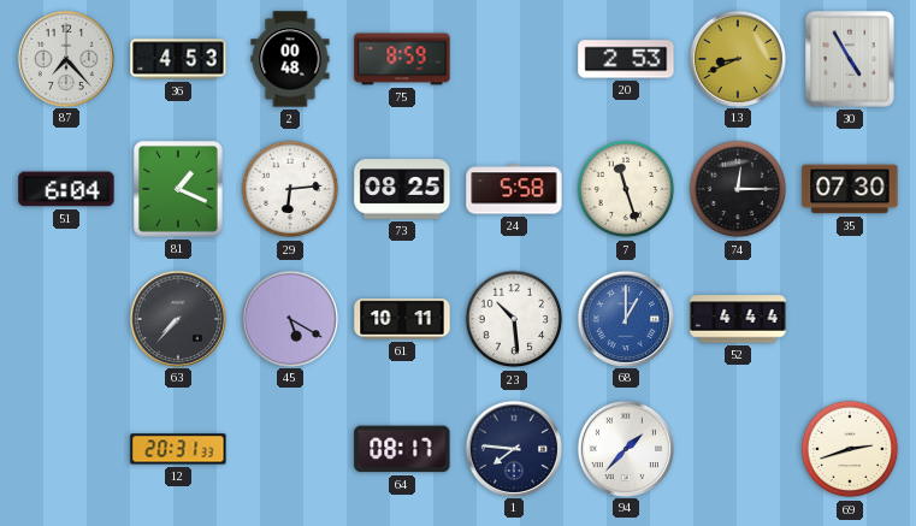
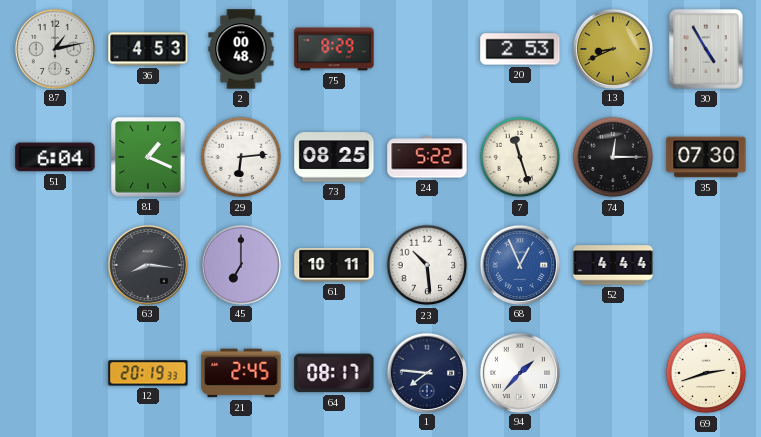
87: 7:23 -> 1:13 (54, 48)
75: 8:59 -> 8:29 (334, 49)
24: 5:58 -> 5:22 (427, 157)
63: 7:37 -> 8:16 (147, 264)
45: 5:20 -> 7:00 (240, 264)
68: 1:00 -> 12:56 (519, 264)
12: 20:31 -> 20:19 (148, 373)
21: none -> 2:45 (241, 373)
